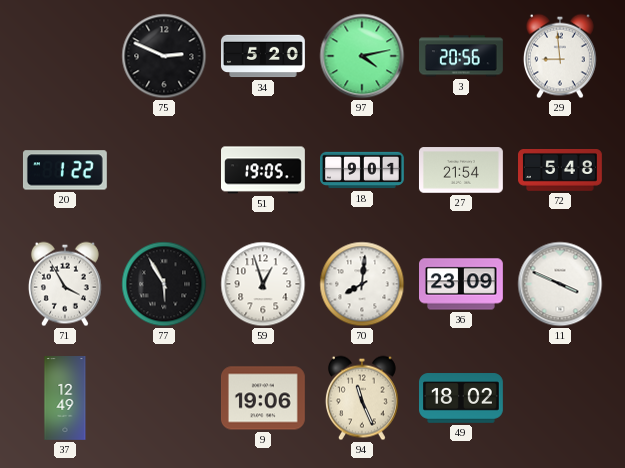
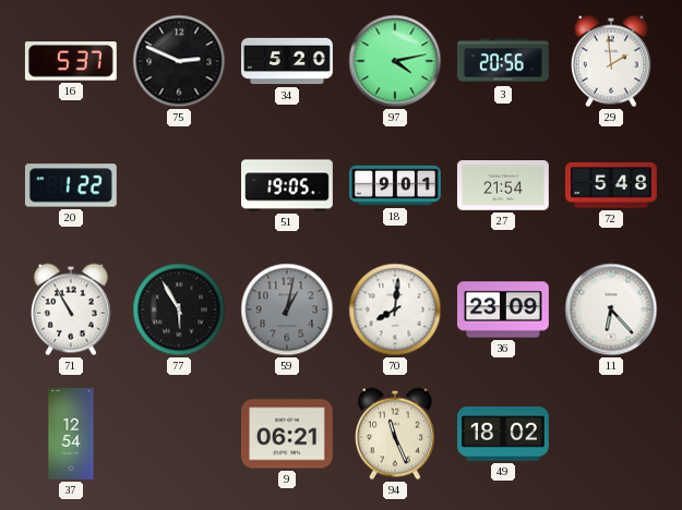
16: none -> 5:37 (71, 61)
29: 8:59 -> 1:59 (611, 61)
71: 3:55 -> 10:55 (71, 309)
59: 12:57 -> 1:02 (287, 309)
59 dial: white -> grey (287, 309)
11: 3:49 -> 6:23 (611, 309)
37: 12:49 -> 12:54 (71, 435)
9: 19:06 -> 06:21 (287, 434)
